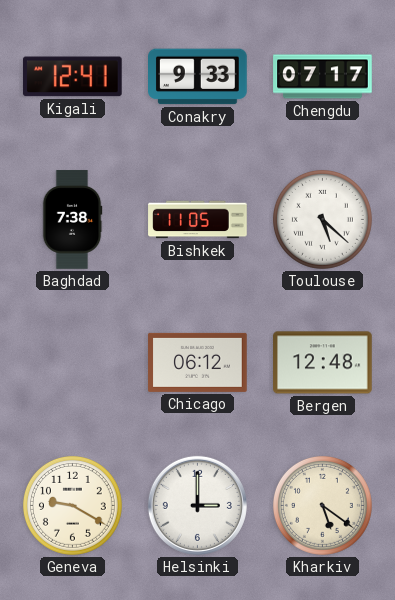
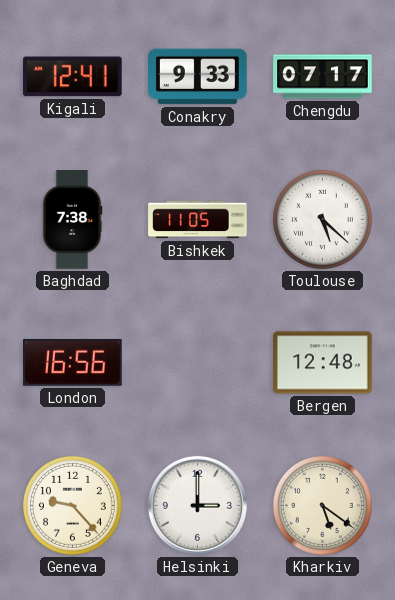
London: none -> 16:56 (73, 362)
Chicago: 06:12 -> none (198, 362)
Geneva: 9:20 -> 9:23 (72, 505)
